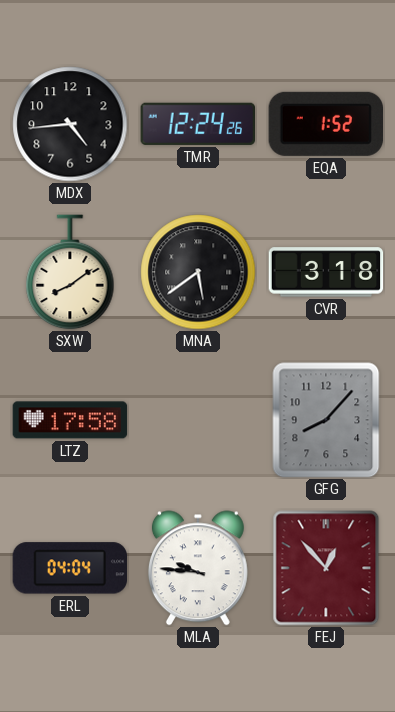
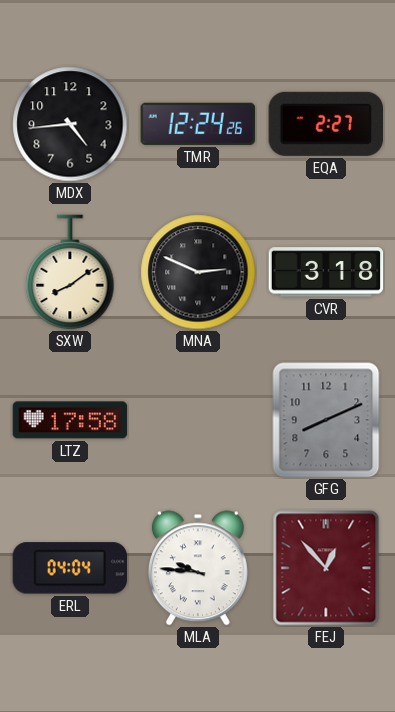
EQA: 1:52 -> 2:27 (325, 124)
MNA: 5:39 -> 2:49 (198, 272)
GFG: 8:07 -> 8:11 (326, 420)
